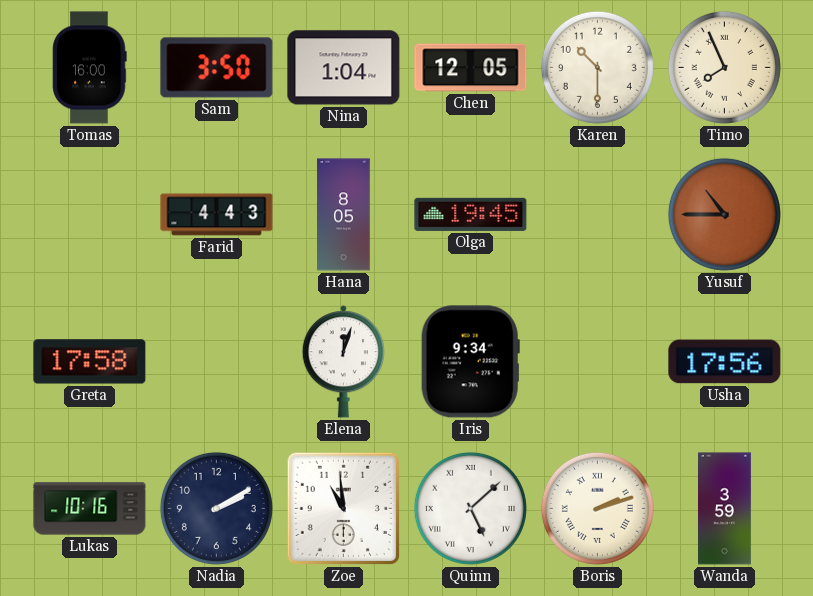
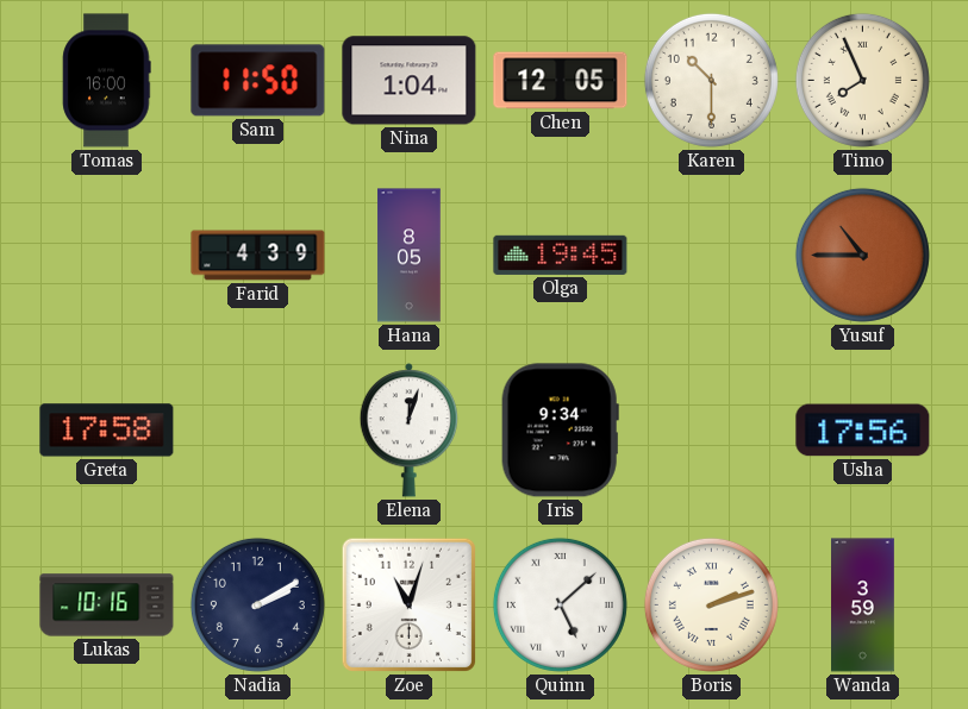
Sam: 3:50 -> 11:50 (258, 81)
Farid: 4:43 -> 4:39 (258, 256)
Zoe: 10:59 -> 11:03 (408, 604)
